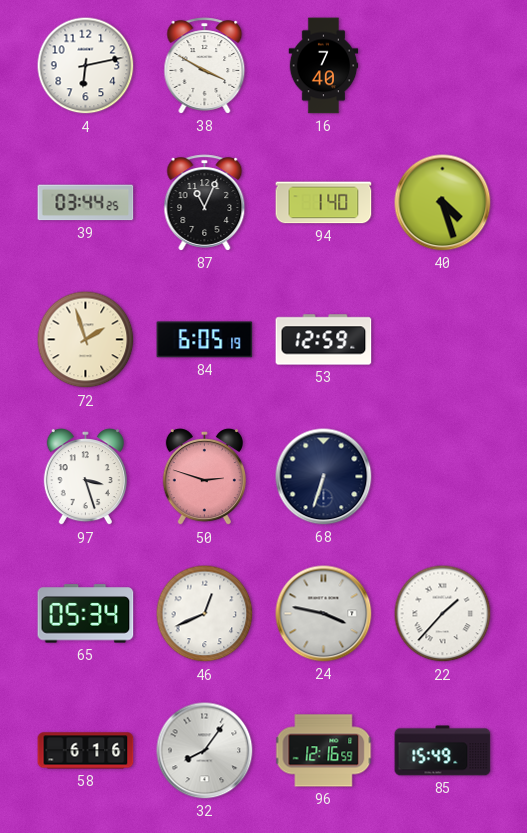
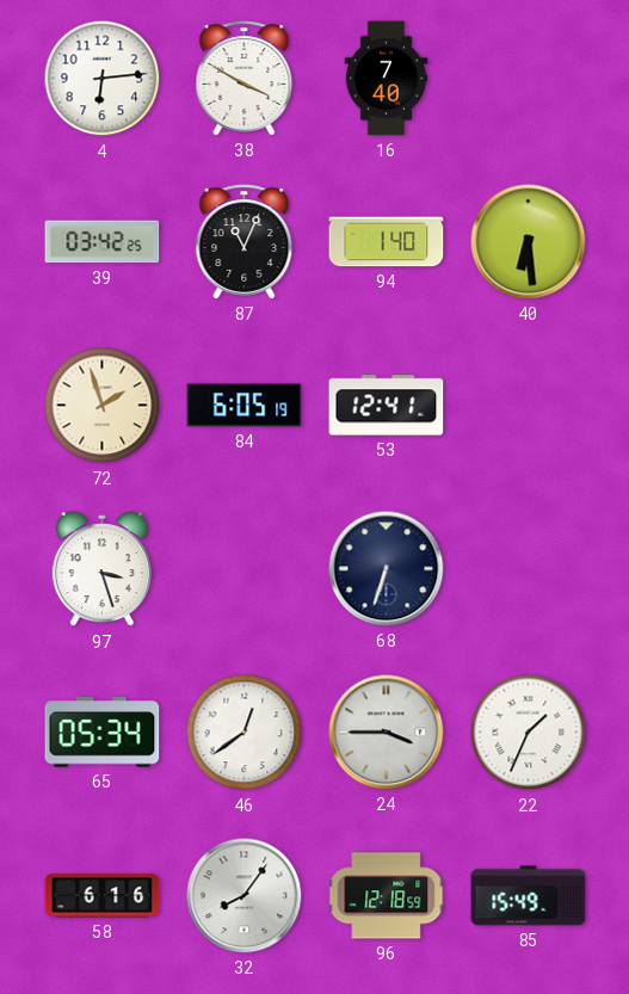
4: 6:13 -> 6:14 (103, 79)
39: 03:44 -> 03:42 (103, 242)
40: 4:27 -> 6:29 (529, 242)
53: 12:59 -> 12:41 (387, 406)
50: 2:48 -> none (204, 477)
46: 12:41 -> 12:39 (245, 733)
24: 3:47 -> 3:45 (387, 733)
22: 1:37 -> 1:34 (529, 733)
96: 12:16 -> 12:18 (387, 896)
